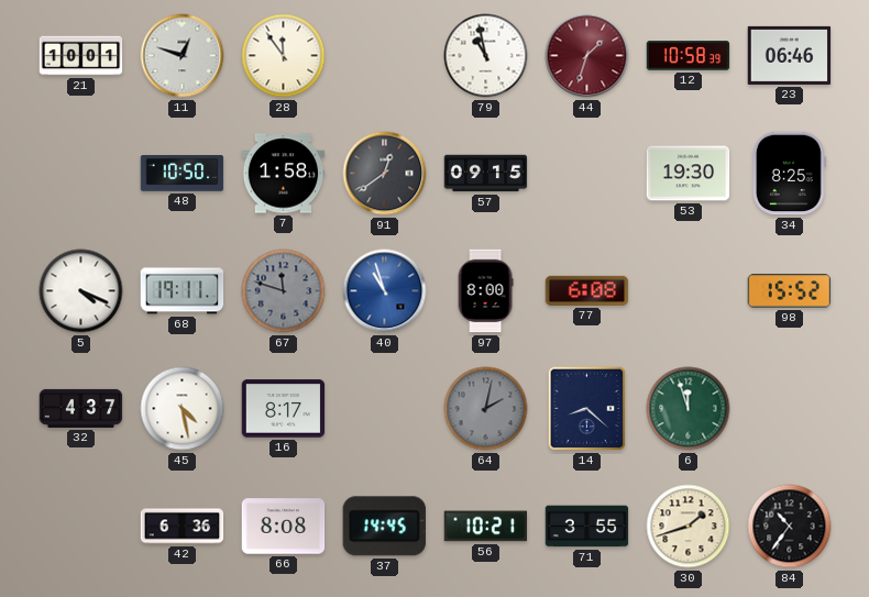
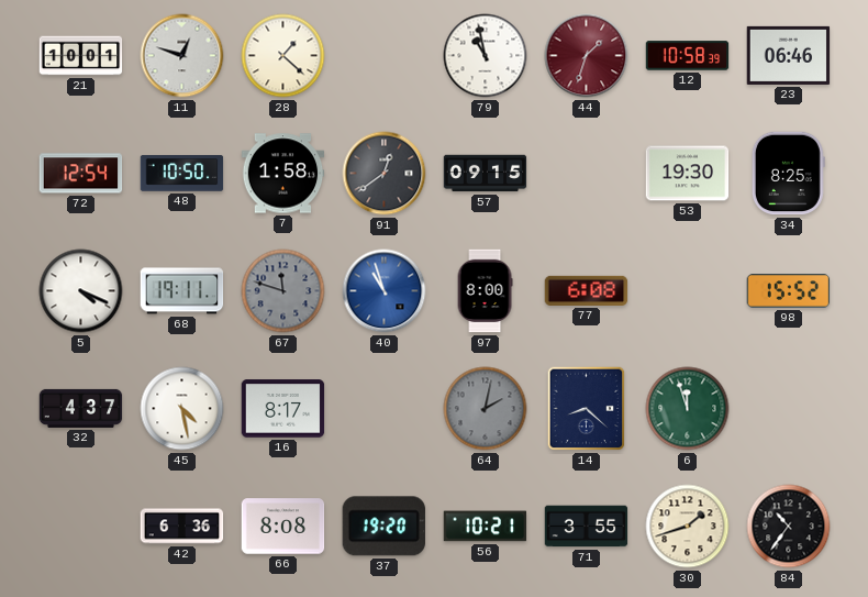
28: 11:54 -> 1:22 (283, 56)
72: none -> 12:54 (81, 174)
37: 14:45 -> 19:20 (383, 527)
